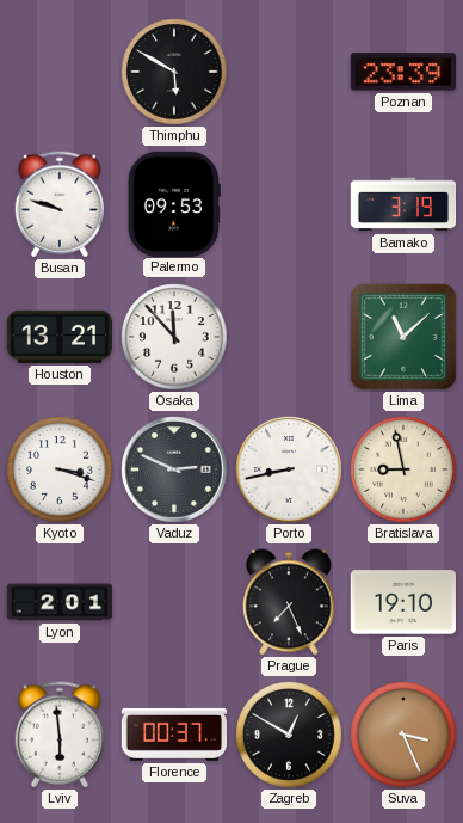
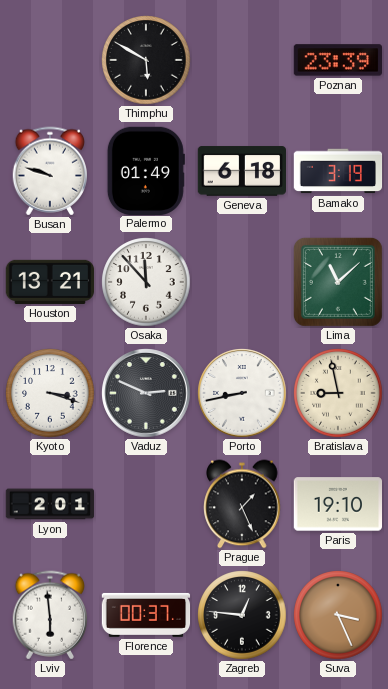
Palermo: 09:53 -> 01:49 (146, 170)
Geneva: none -> 6:18 (241, 171)
Prague: 7:26 -> 1:26 (242, 504)
Zagreb: 12:50 -> 12:46 (242, 615)
